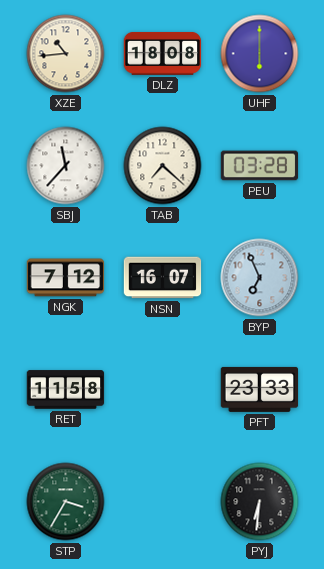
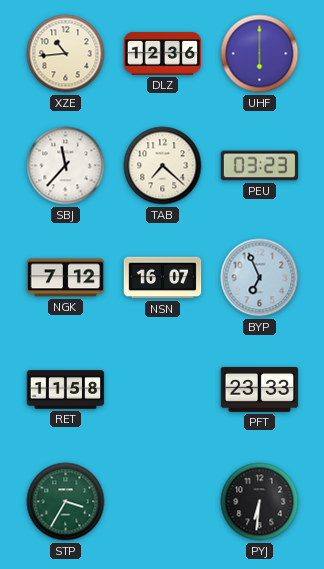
DLZ: 18:08 -> 12:36 (163, 53)
PEU: 03:28 -> 03:23 (260, 166)
